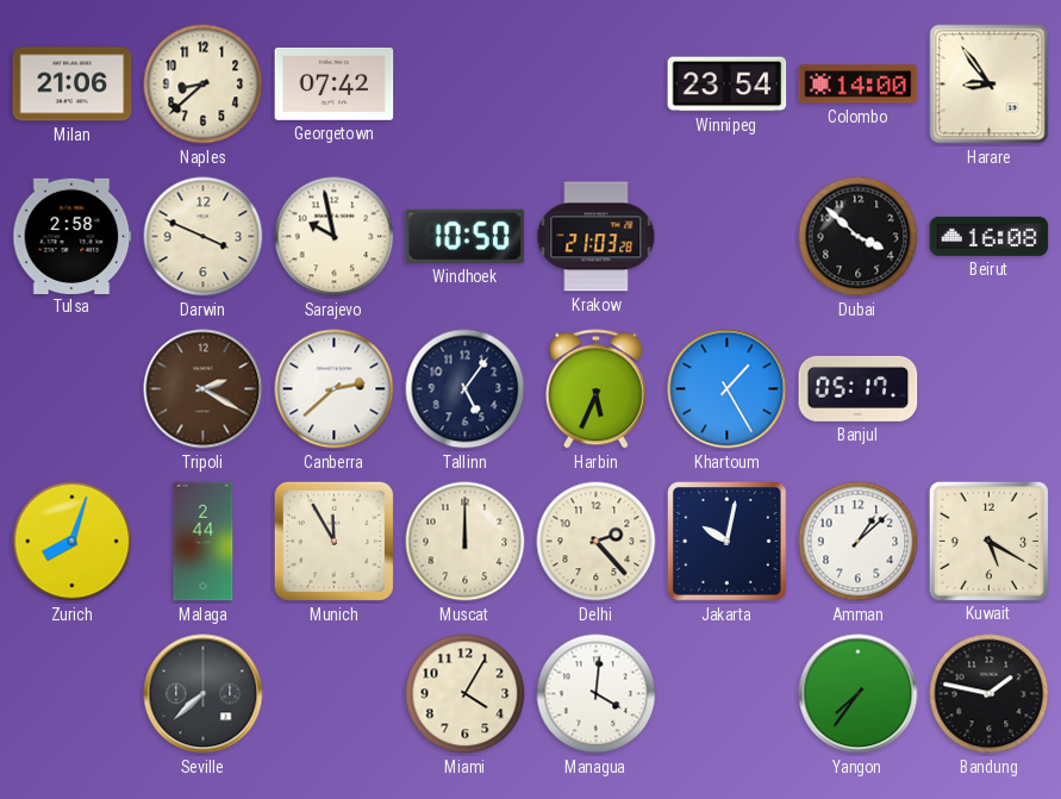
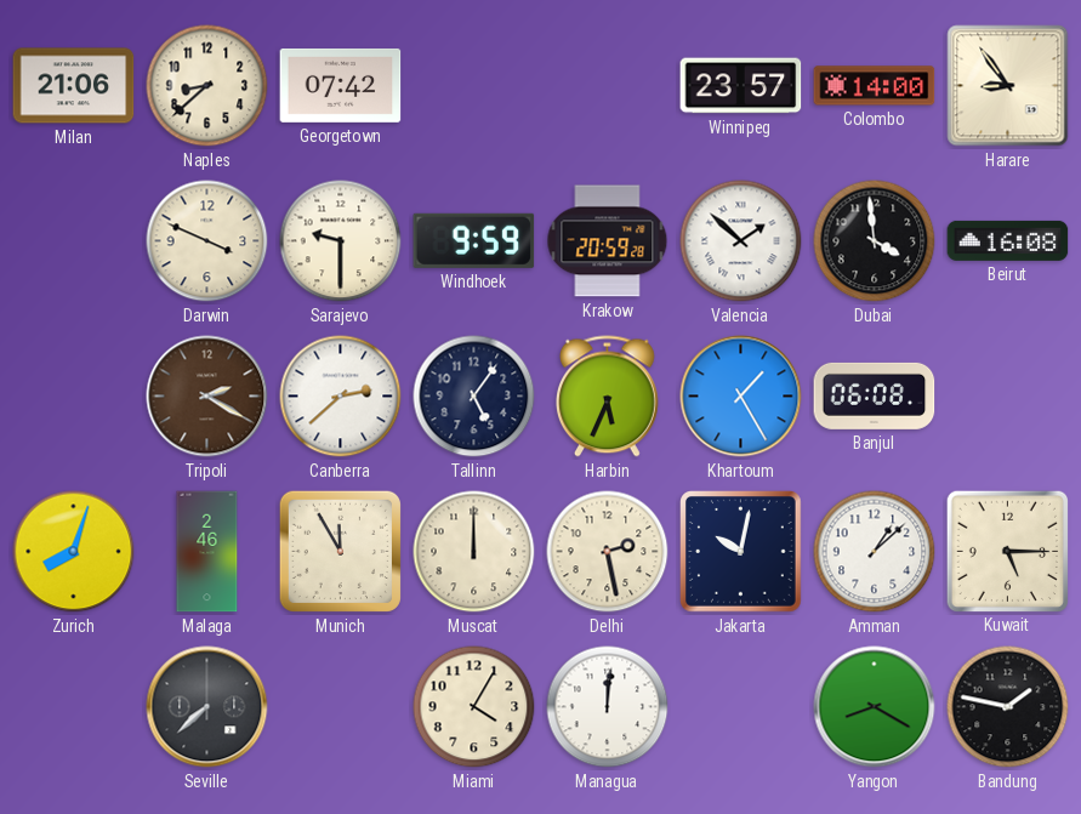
Winnipeg: 23:54 -> 23:57 (741, 86)
Tulsa: 2:58 -> none (73, 236)
Sarajevo: 9:58 -> 9:30 (341, 241)
Windhoek: 10:50 -> 9:59 (474, 240)
Krakow: 21:03 -> 20:59 (608, 241)
Valencia: none -> 1:52 (741, 241)
Dubai: 3:52 -> 3:59 (875, 241)
Banjul: 05:17 -> 06:08 (875, 395)
Malaga: 2:44 -> 2:46 (207, 552)
Delhi: 2:23 -> 2:28 (608, 552)
Kuwait: 5:20 -> 5:15 (1007, 551)
Managua: 4:01 -> 12:01 (608, 707)
Yangon: 7:36 -> 8:20 (875, 707)
